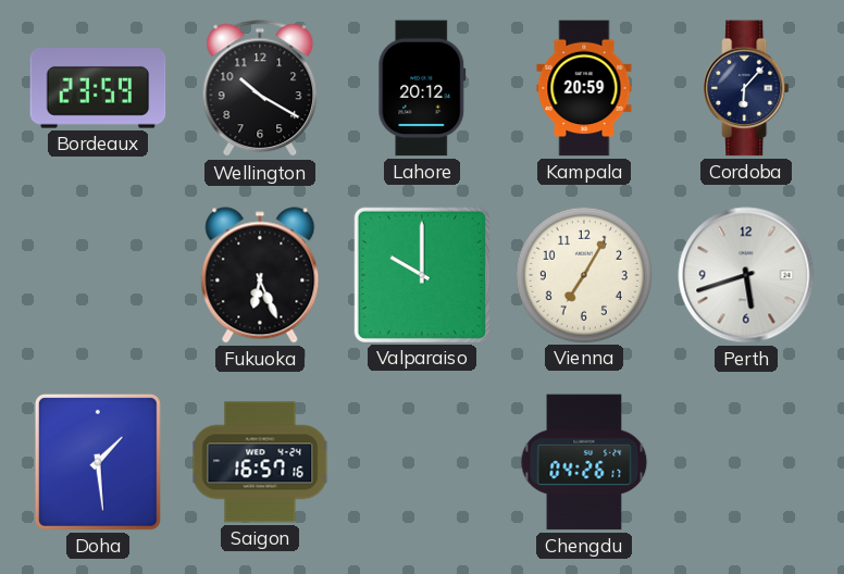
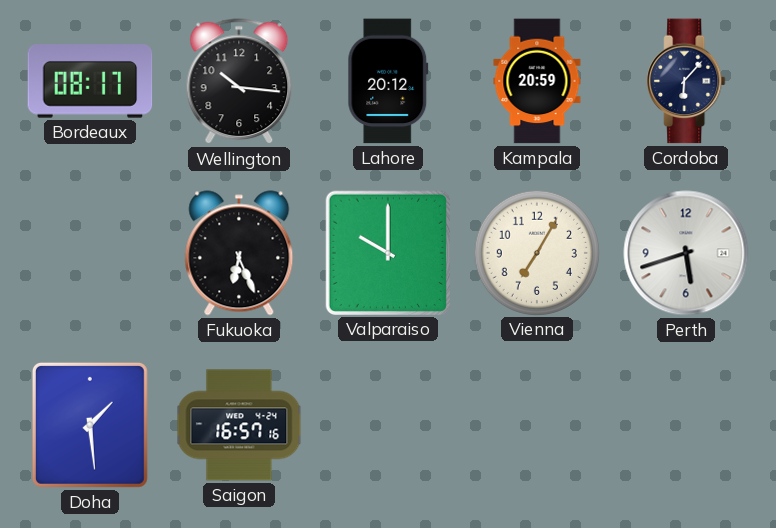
Bordeaux: 23:59 -> 08:17 (90, 81)
Wellington: 10:20 -> 10:16 (239, 82)
Chengdu: 04:26 -> none (584, 462)
